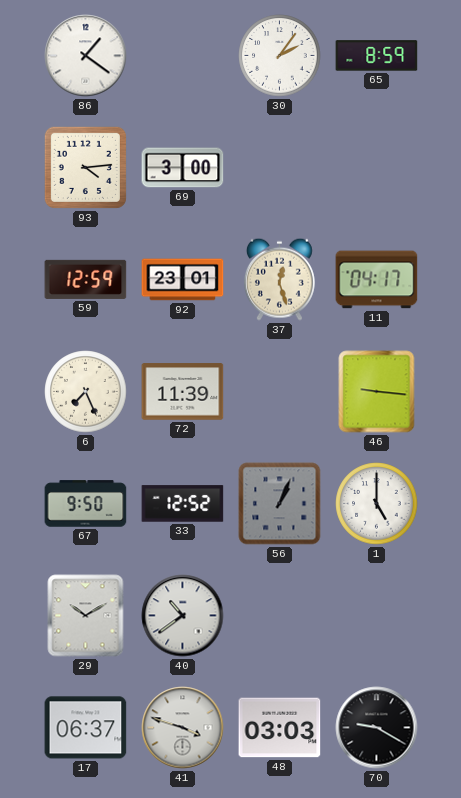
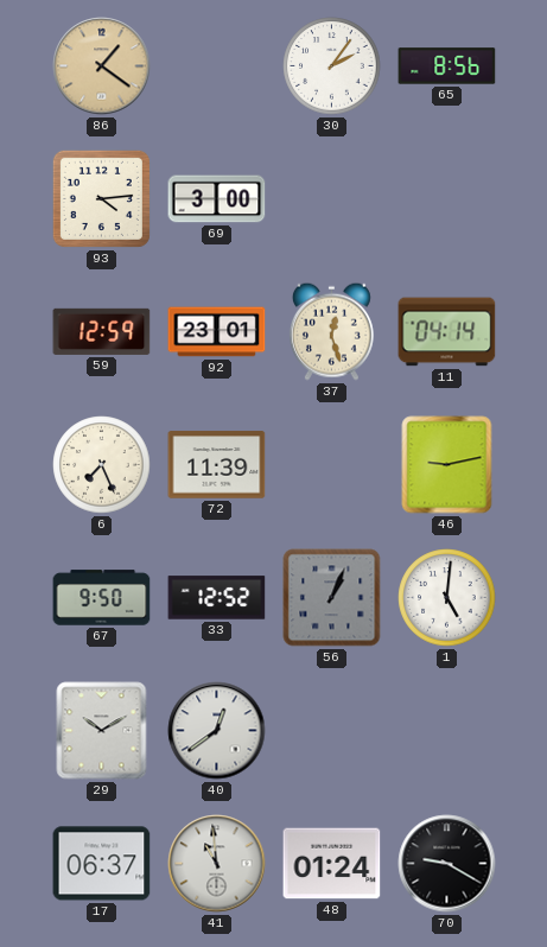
86 dial: white -> champagne (102, 66)
65: 8:59 -> 8:56 (447, 66)
11: 04:17 -> 04:14 (447, 332)
46: 9:16 -> 9:13 (447, 465)
1: 5:00 -> 5:01 (447, 598)
40: 10:39 -> 12:39 (217, 731)
41: 3:48 -> 10:59 (217, 864)
48: 03:03 -> 01:24 (332, 864)
